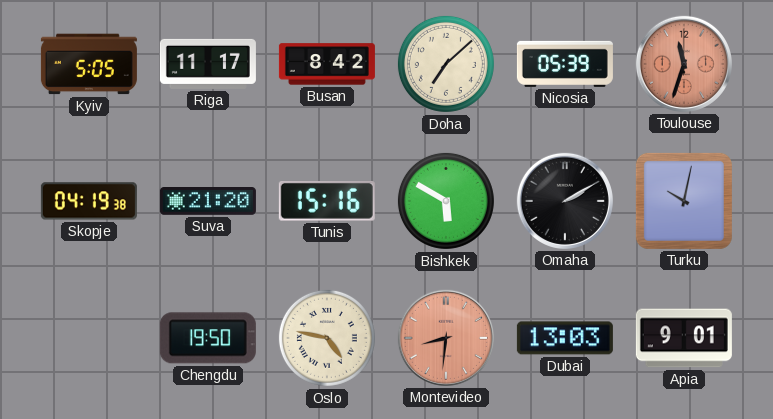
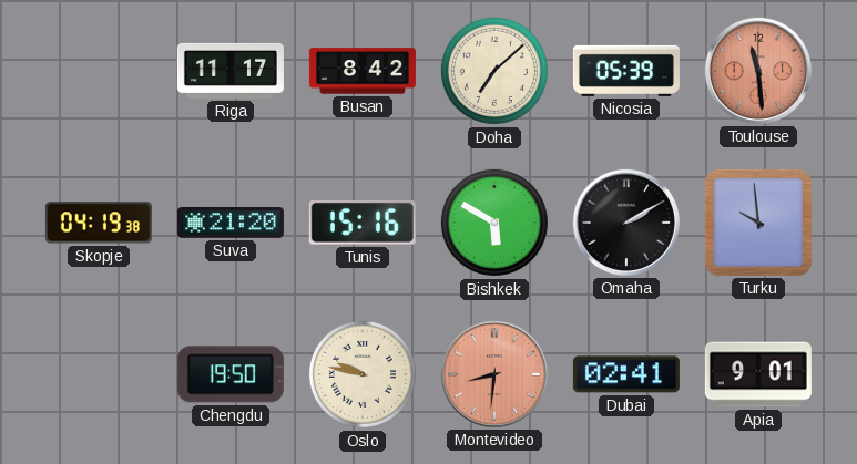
Kyiv: 5:05 -> none (89, 64)
Toulouse: 11:33 -> 11:29 (758, 71)
Turku: 10:02 -> 9:59 (758, 223)
Oslo: 4:47 -> 9:47 (363, 374)
Dubai: 13:03 -> 02:41 (626, 374)
